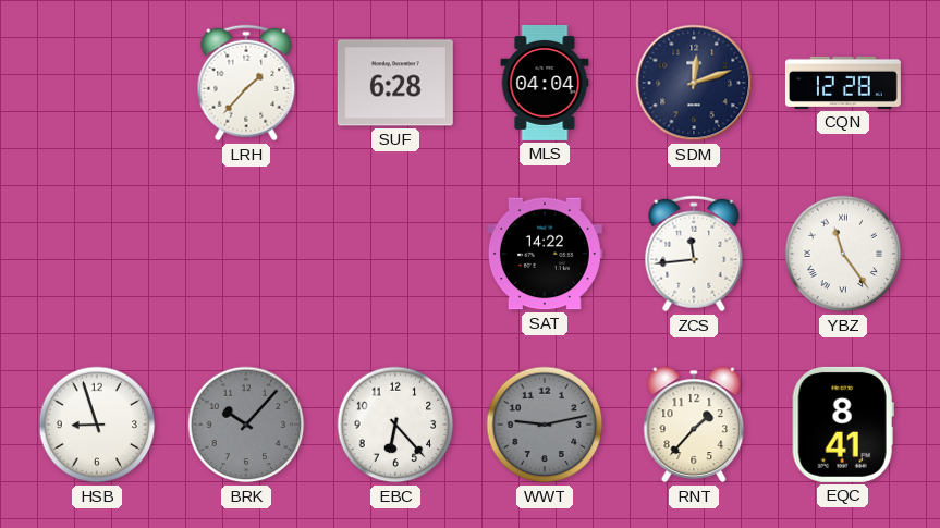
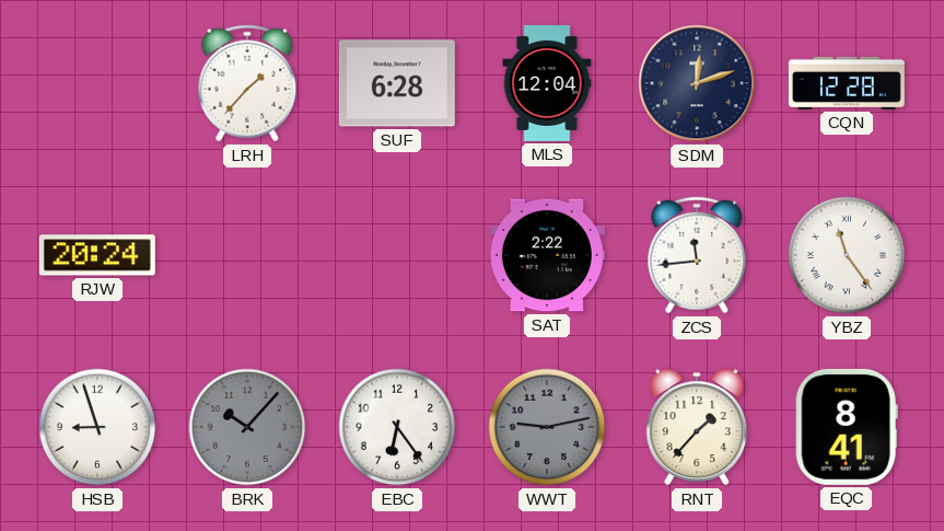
MLS: 04:04 -> 12:04 (547, 83)
RJW: none -> 20:24 (97, 255)
SAT: 14:22 -> 2:22 (547, 255)
EBC: 6:23 -> 6:24 (397, 427)
